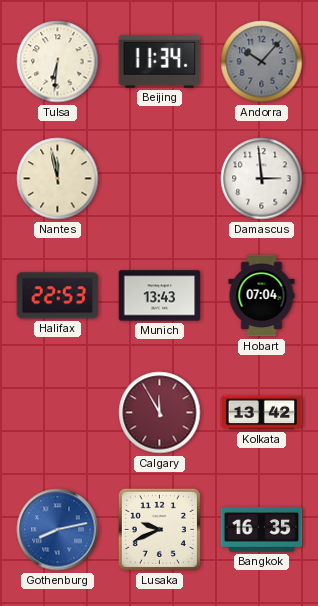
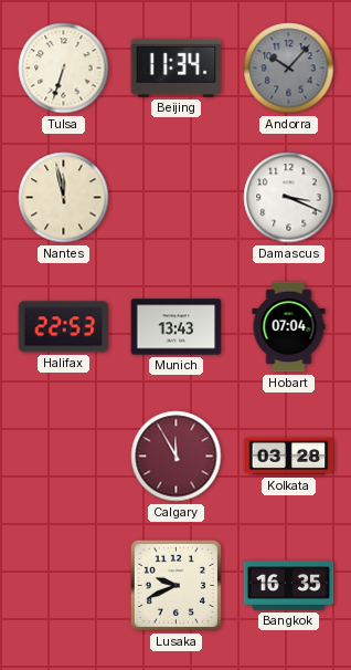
Tulsa: 6:31 -> 6:33 (64, 69)
Damascus: 2:59 -> 3:19 (289, 198)
Kolkata: 13:42 -> 03:28 (289, 457)
Gothenburg: 8:13 -> none (58, 530)
